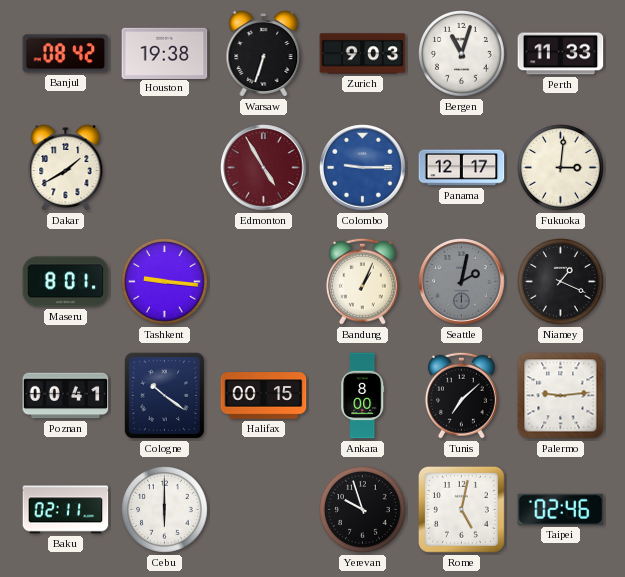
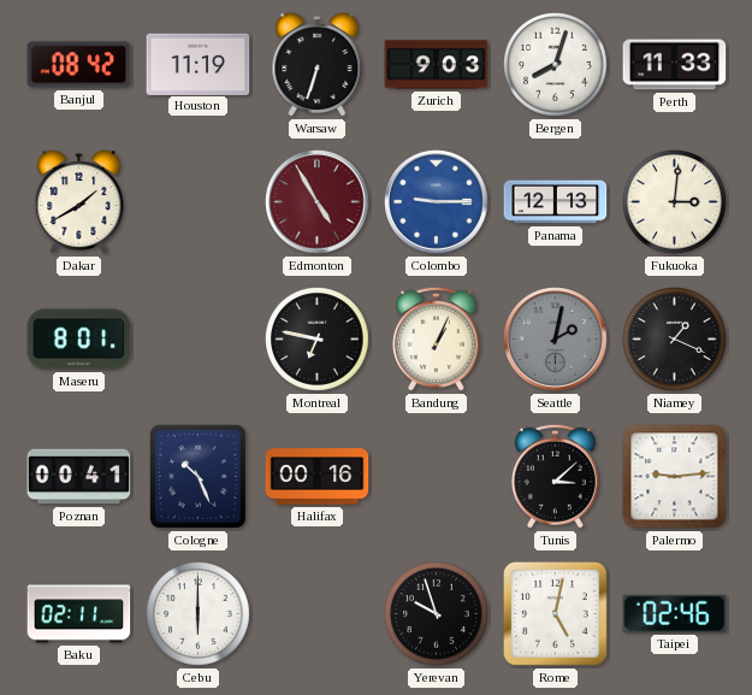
Houston: 19:38 -> 11:19 (199, 64)
Bergen: 11:03 -> 8:03 (556, 65)
Panama: 12:17 -> 12:13 (556, 202)
Tashkent: 9:16 -> none (165, 282)
Montreal: none -> 6:47 (318, 340)
Cologne: 10:21 -> 10:26 (197, 476)
Halifax: 00:15 -> 00:16 (318, 477)
Ankara: 8:00 -> none (363, 396)
Tunis: 7:08 -> 3:08 (555, 476)
